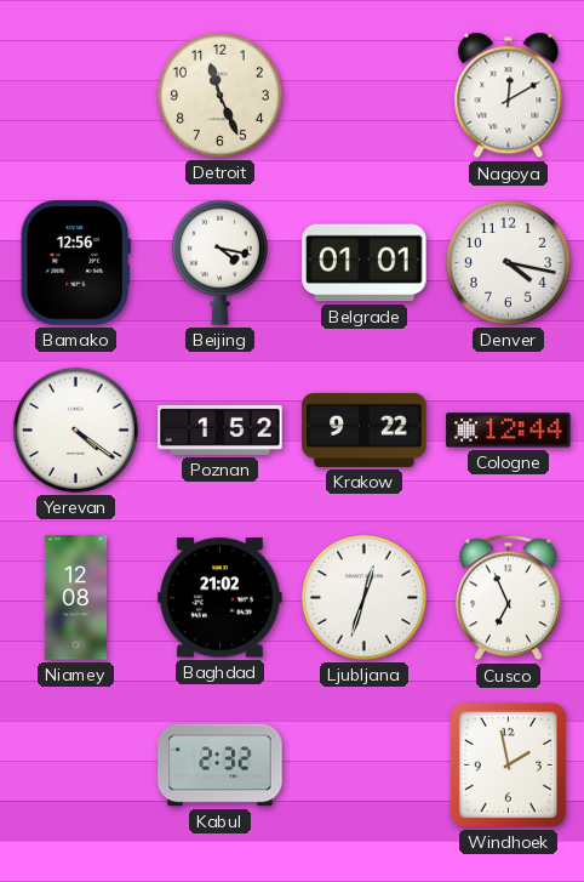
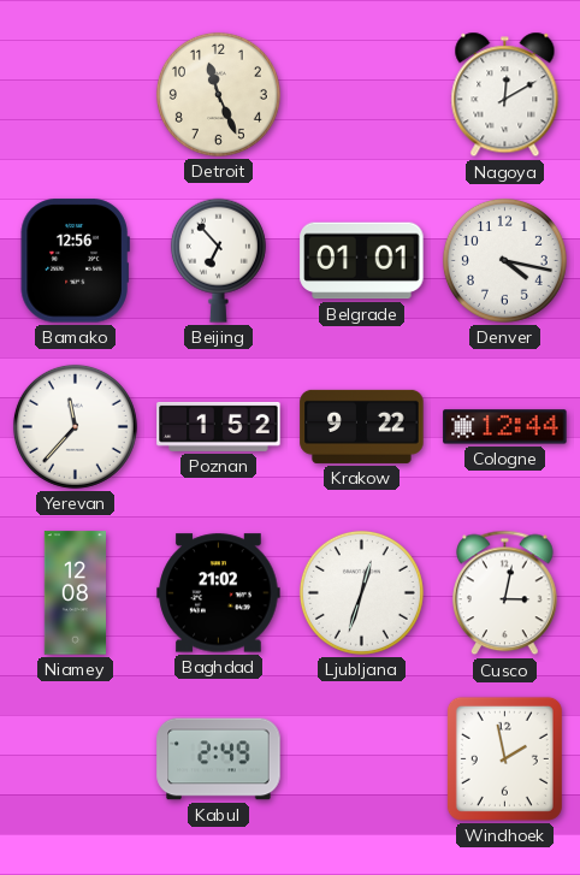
Beijing: 4:17 -> 6:53 (218, 260)
Yerevan: 4:21 -> 11:37 (75, 426)
Cusco: 6:56 -> 3:02 (505, 593)
Kabul: 2:32 -> 2:49 (219, 759)
